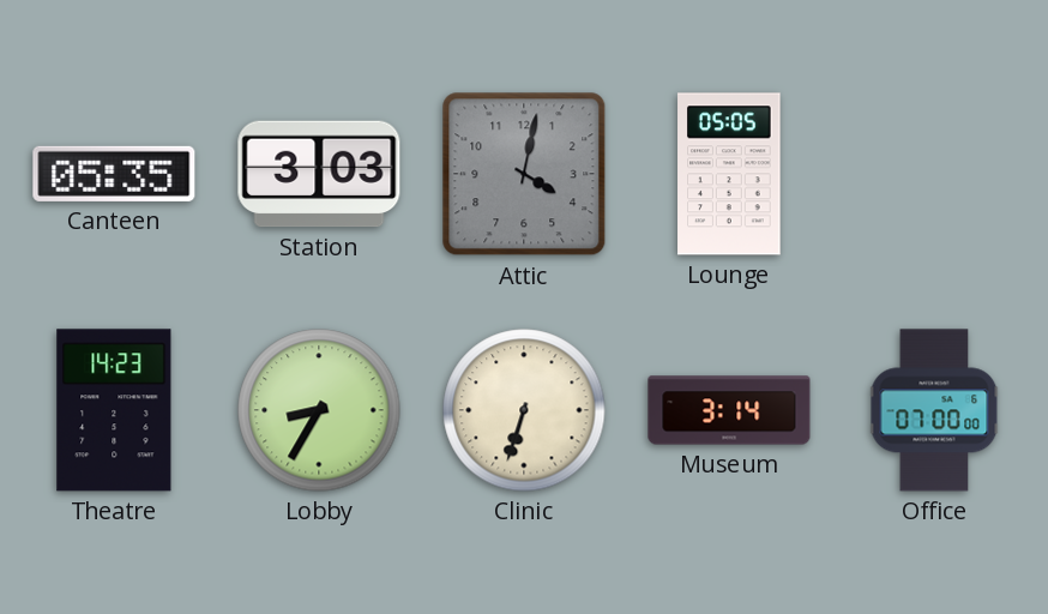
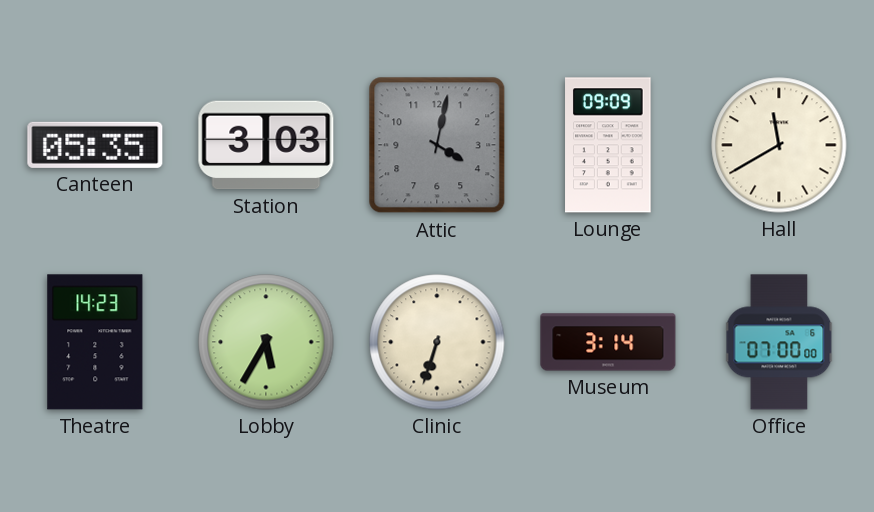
Lounge: 05:05 -> 09:09 (608, 145)
Hall: none -> 11:40 (779, 145)
Lobby: 8:35 -> 5:35 (266, 342)
